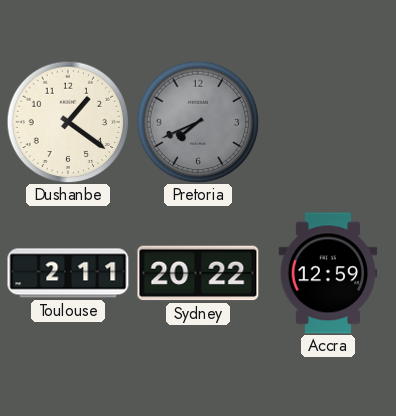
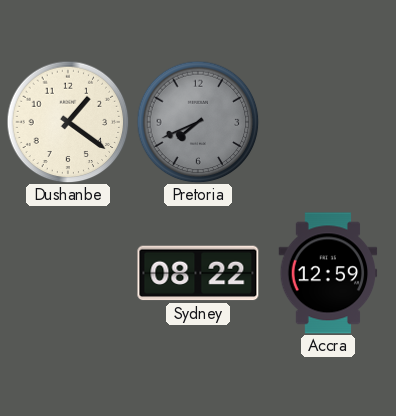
Toulouse: 2:11 -> none (68, 273)
Sydney: 20:22 -> 08:22 (198, 273)
